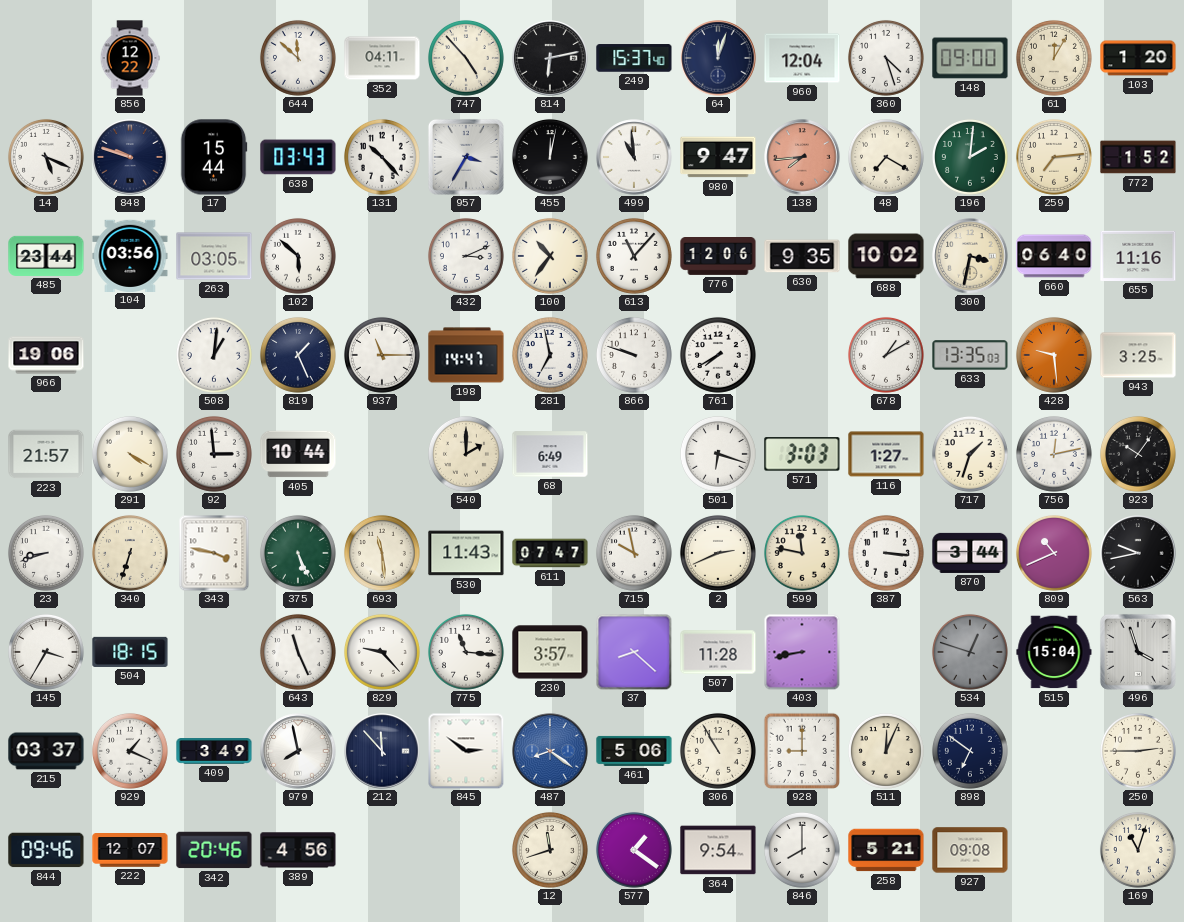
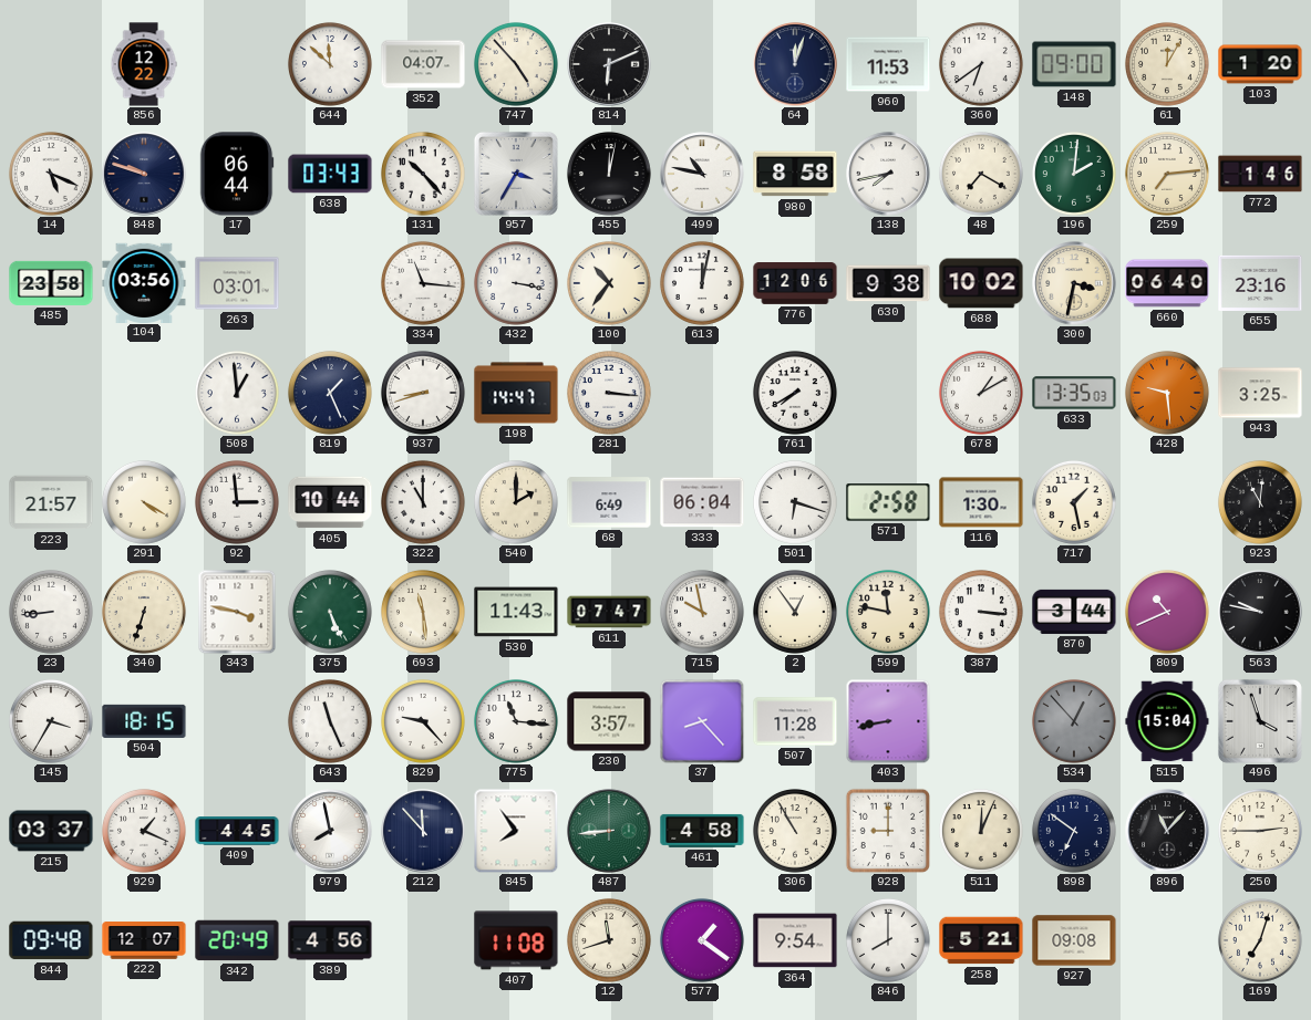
352: 04:11 -> 04:07 (423, 64)
814: 6:13 -> 6:11 (609, 64)
249: 15:37 -> none (634, 58)
960: 12:04 -> 11:53 (888, 64)
360: 4:27 -> 6:39 (981, 64)
17: 15:44 -> 06:44 (237, 174)
499: 10:59 -> 10:47 (702, 174)
980: 9:47 -> 8:58 (795, 174)
138: 7:44 -> 7:43 (888, 174)
138 dial: salmon -> white (888, 174)
772: 1:52 -> 1:46 (1260, 174)
485: 23:44 -> 23:58 (51, 283)
263: 03:05 -> 03:01 (237, 283)
102: 5:52 -> none (298, 256)
334: none -> 11:16 (423, 283)
432: 3:11 -> 3:17 (516, 283)
613: 11:07 -> 12:02 (702, 283)
630: 9:35 -> 9:38 (888, 283)
655: 11:16 -> 23:16 (1260, 283)
966: 19:06 -> none (46, 355)
508: 1:01 -> 12:59 (237, 393)
937: 11:15 -> 8:42 (423, 393)
281: 6:58 -> 3:16 (609, 393)
866: 9:48 -> none (634, 355)
322: none -> 11:00 (423, 502)
333: none -> 06:04 (702, 502)
571: 3:03 -> 2:58 (888, 502)
116: 1:27 -> 1:30 (981, 502)
717: 1:33 -> 1:28 (1074, 502)
756: 12:13 -> none (1054, 454)
923: 10:06 -> 11:01 (1260, 502)
23: 8:42 -> 8:44 (51, 612)
2: 2:41 -> 12:54 (795, 612)
563: 9:43 -> 9:47 (1260, 612)
37: 8:22 -> 8:23 (702, 721)
534: 12:48 -> 12:53 (1074, 721)
409: 3:49 -> 4:45 (237, 831)
845: 2:51 -> 7:54 (516, 831)
487: 8:21 -> 8:44 (609, 831)
487 dial: blue -> green (609, 831)
461: 5:06 -> 4:58 (702, 831)
896: none -> 11:07 (1167, 831)
844: 09:46 -> 09:48 (51, 940)
342: 20:46 -> 20:49 (237, 940)
407: none -> 11:08 (516, 940)
169: 11:03 -> 7:03 (1260, 940)
